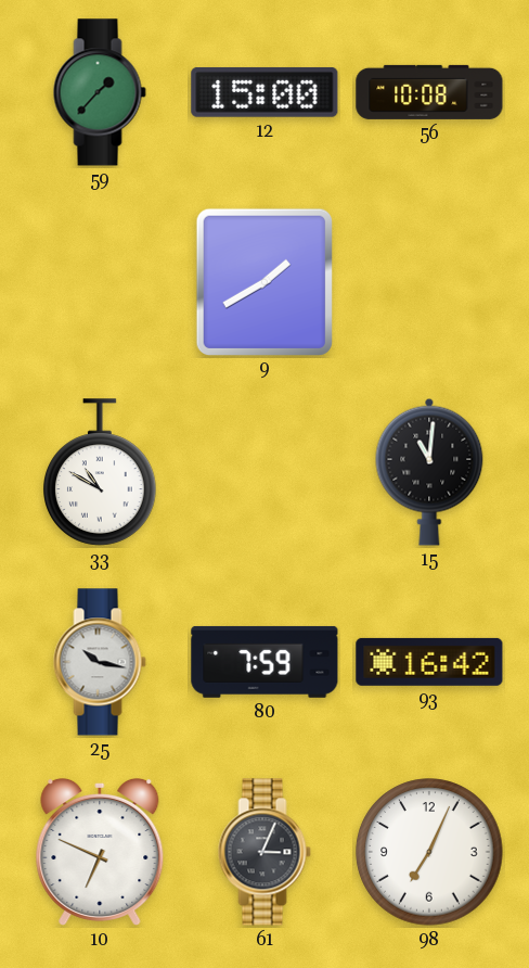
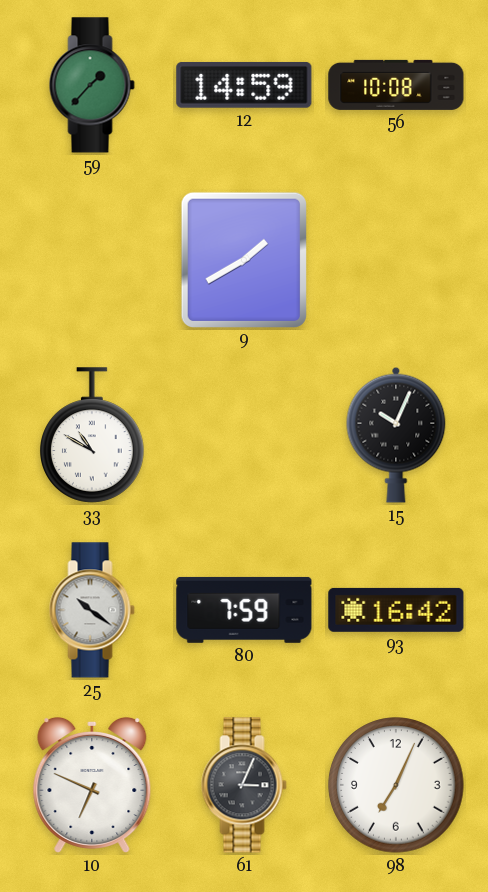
12: 15:00 -> 14:59 (244, 85)
15: 11:01 -> 10:04 (396, 435)
25: 10:17 -> 10:21 (92, 610)
